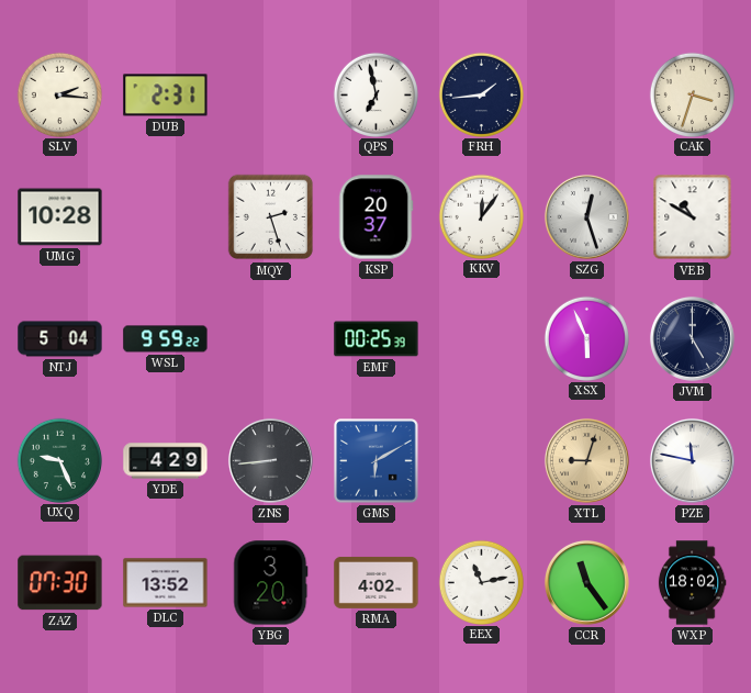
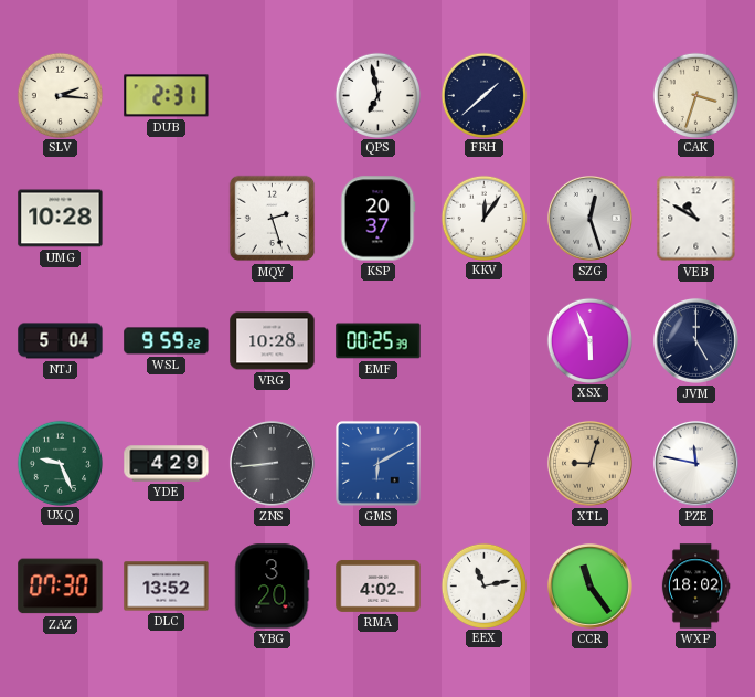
FRH: 1:44 -> 1:38 (483, 95)
VRG: none -> 10:28 (273, 341)
